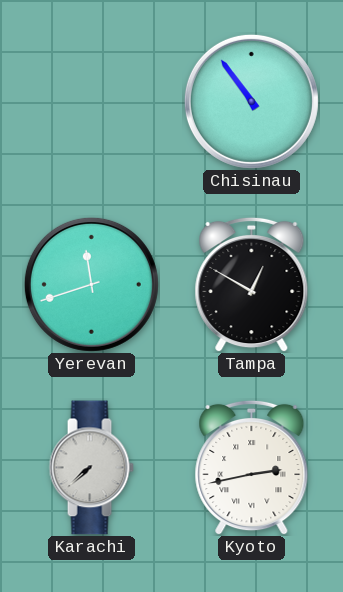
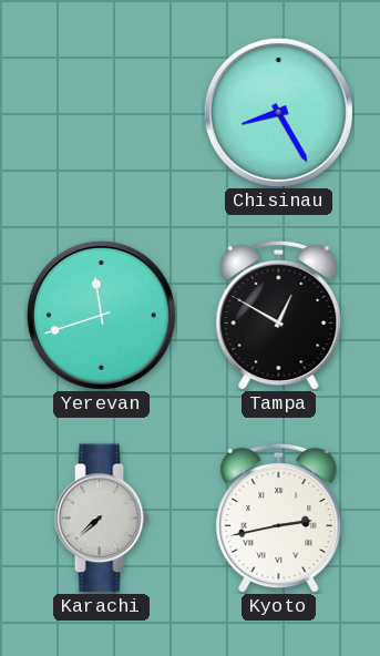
Chisinau: 10:54 -> 8:25 (278, 112)
